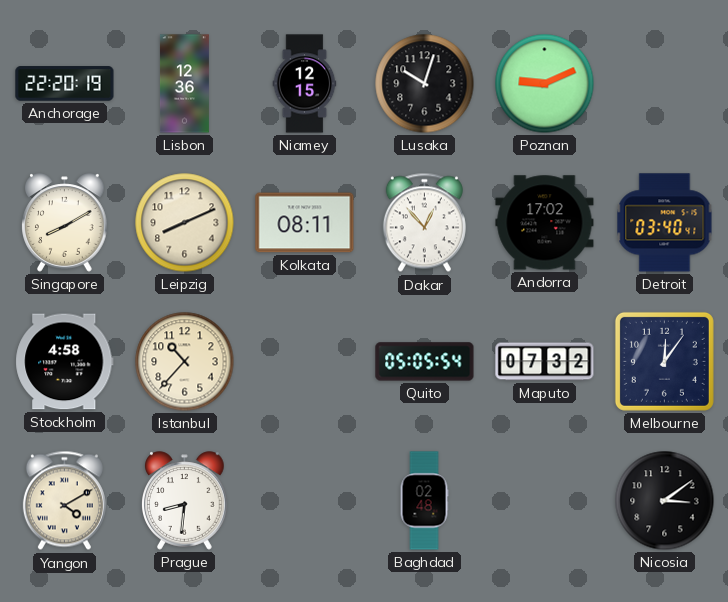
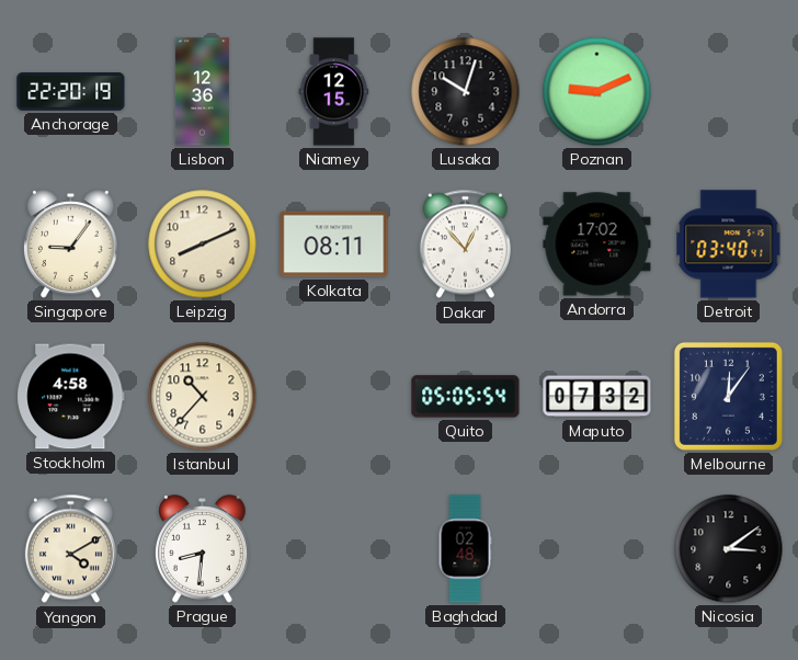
Singapore: 8:10 -> 9:06 (71, 244)
